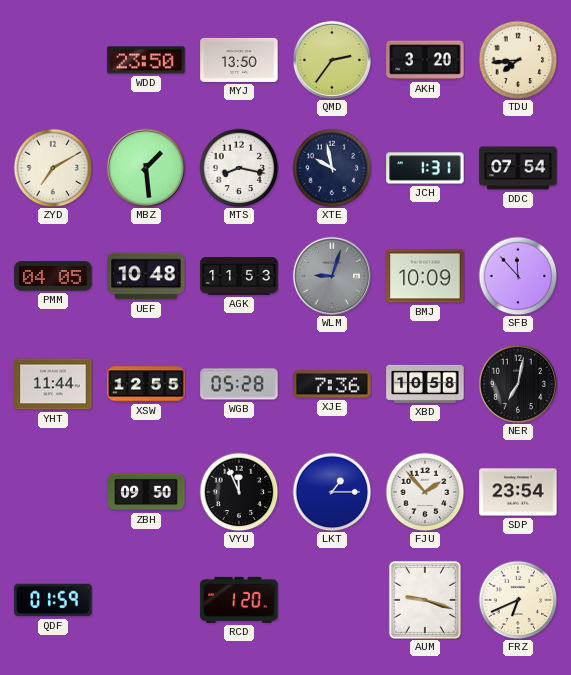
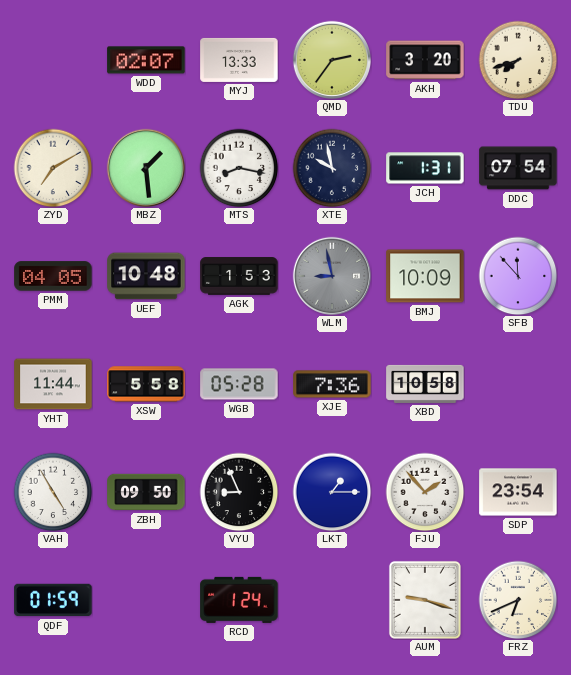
WDD: 23:50 -> 02:07 (146, 60)
MYJ: 13:50 -> 13:33 (239, 60)
TDU: 7:44 -> 7:42 (518, 60)
AGK: 11:53 -> 1:53 (239, 276)
WLM: 9:03 -> 8:58 (331, 275)
XSW: 12:55 -> 5:58 (146, 384)
NER: 7:02 -> none (517, 383)
VAH: none -> 4:55 (53, 492)
VYU: 11:56 -> 8:56 (239, 492)
RCD: 1:20 -> 1:24 (239, 600)
